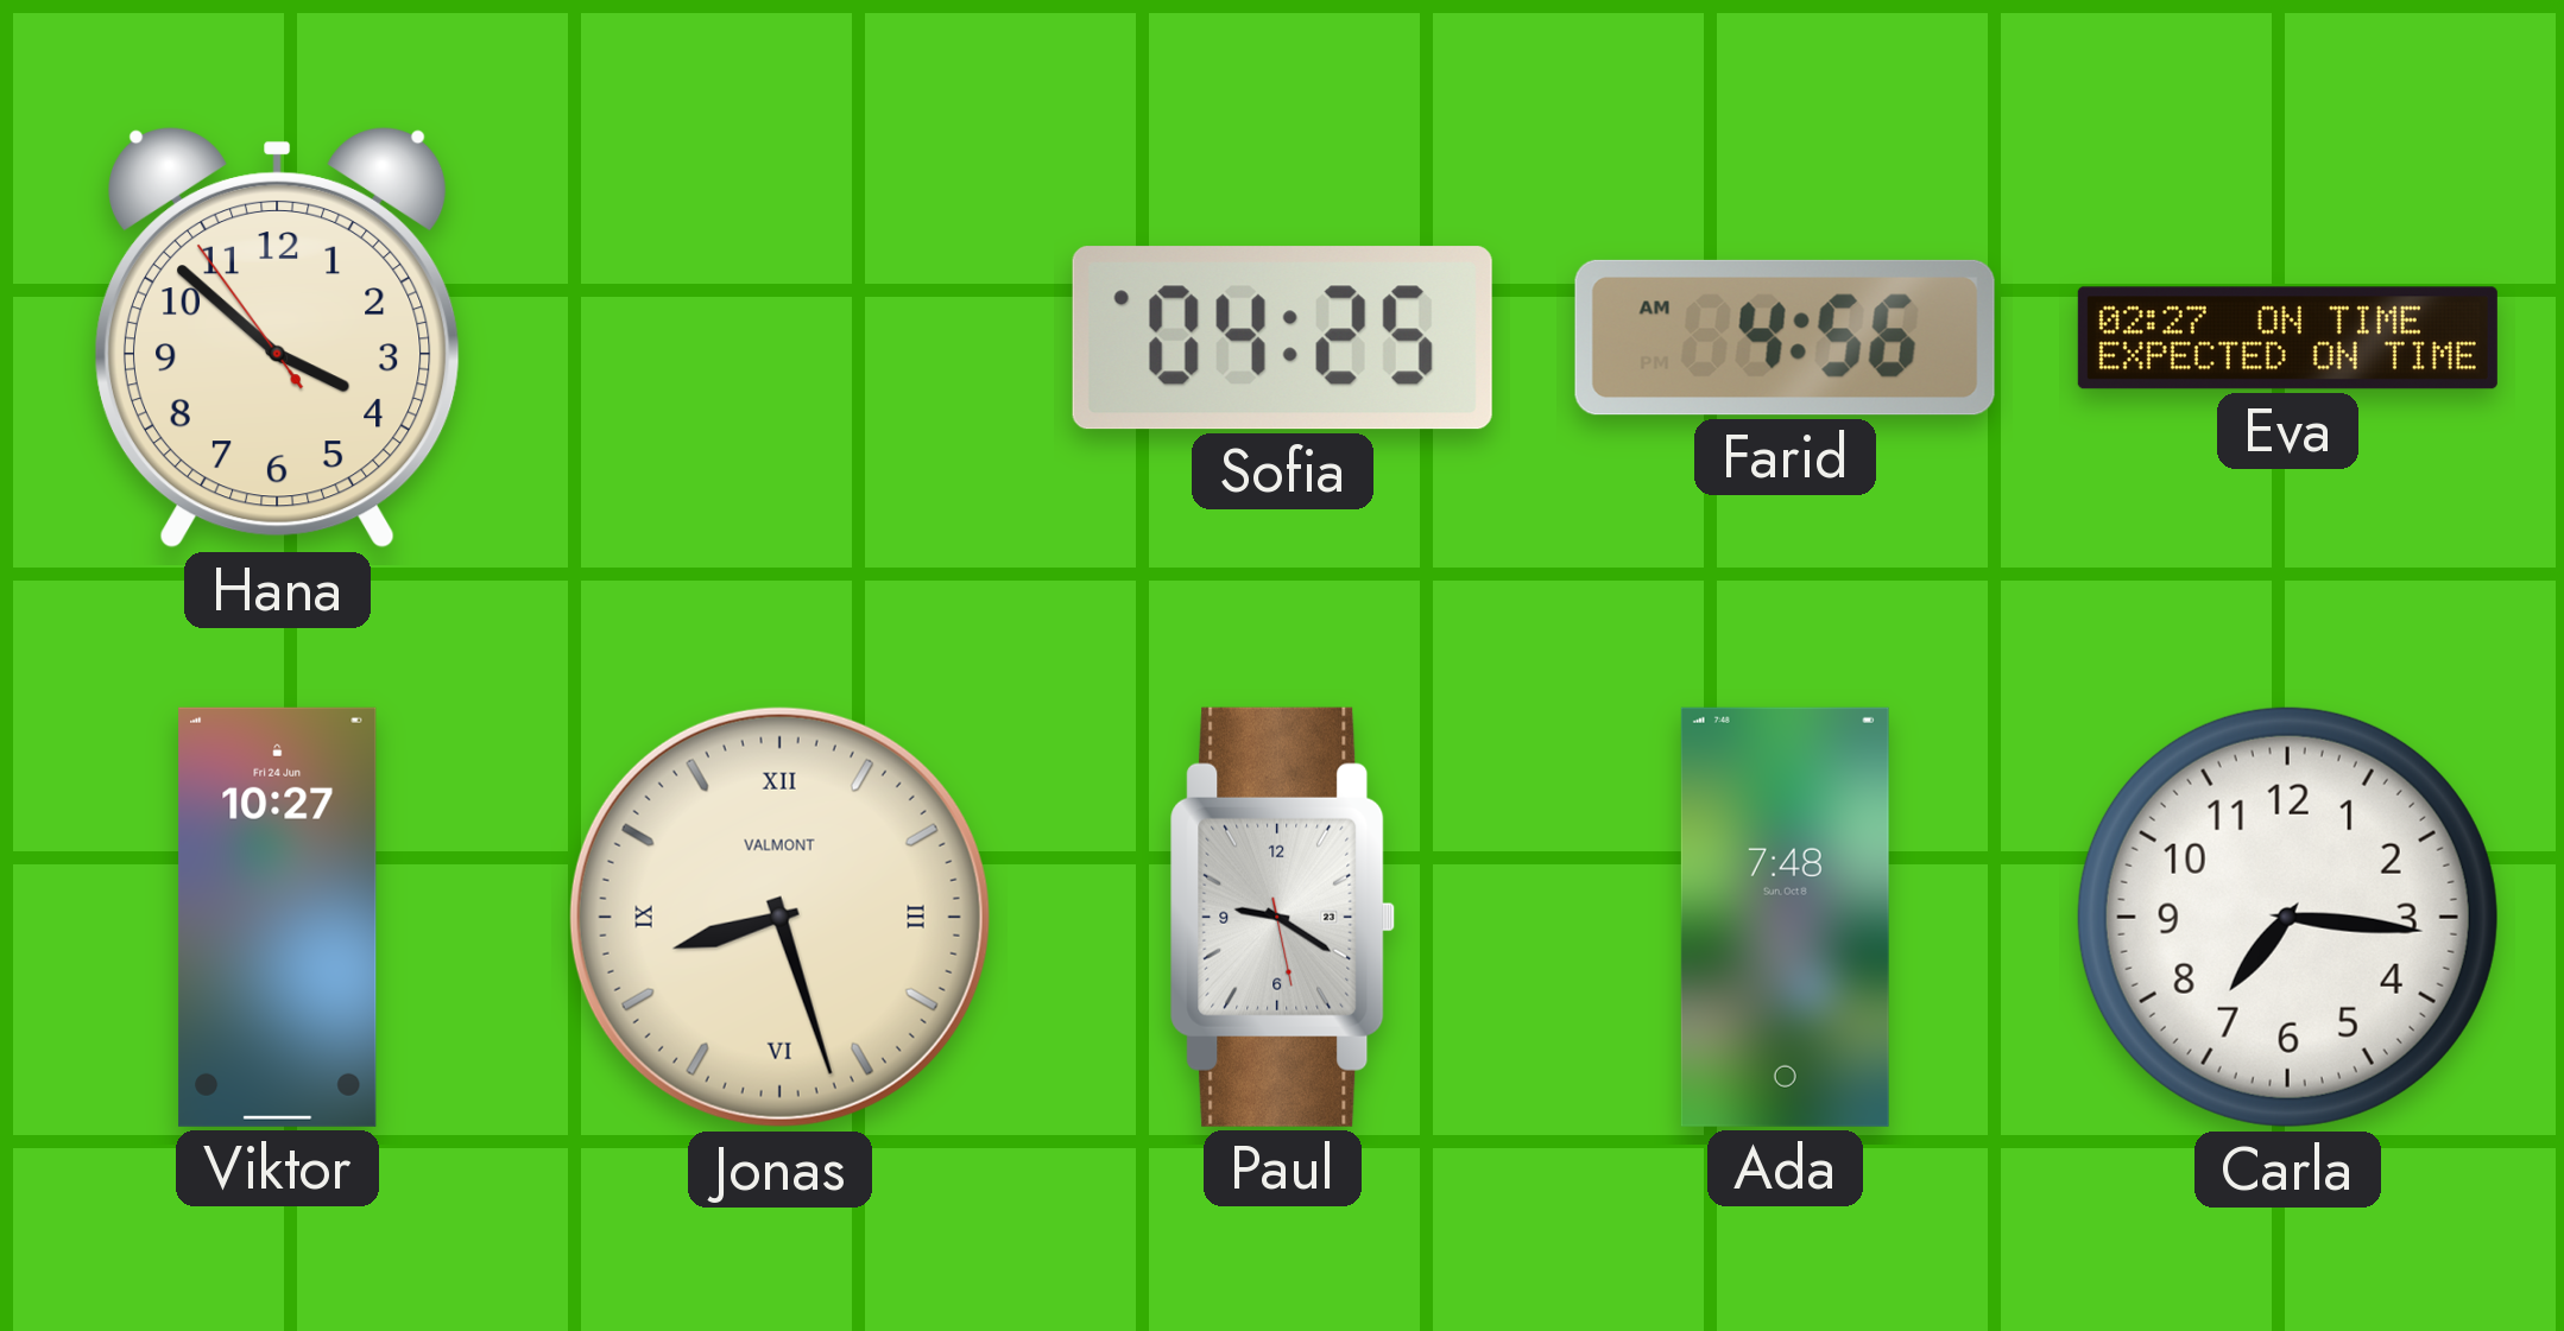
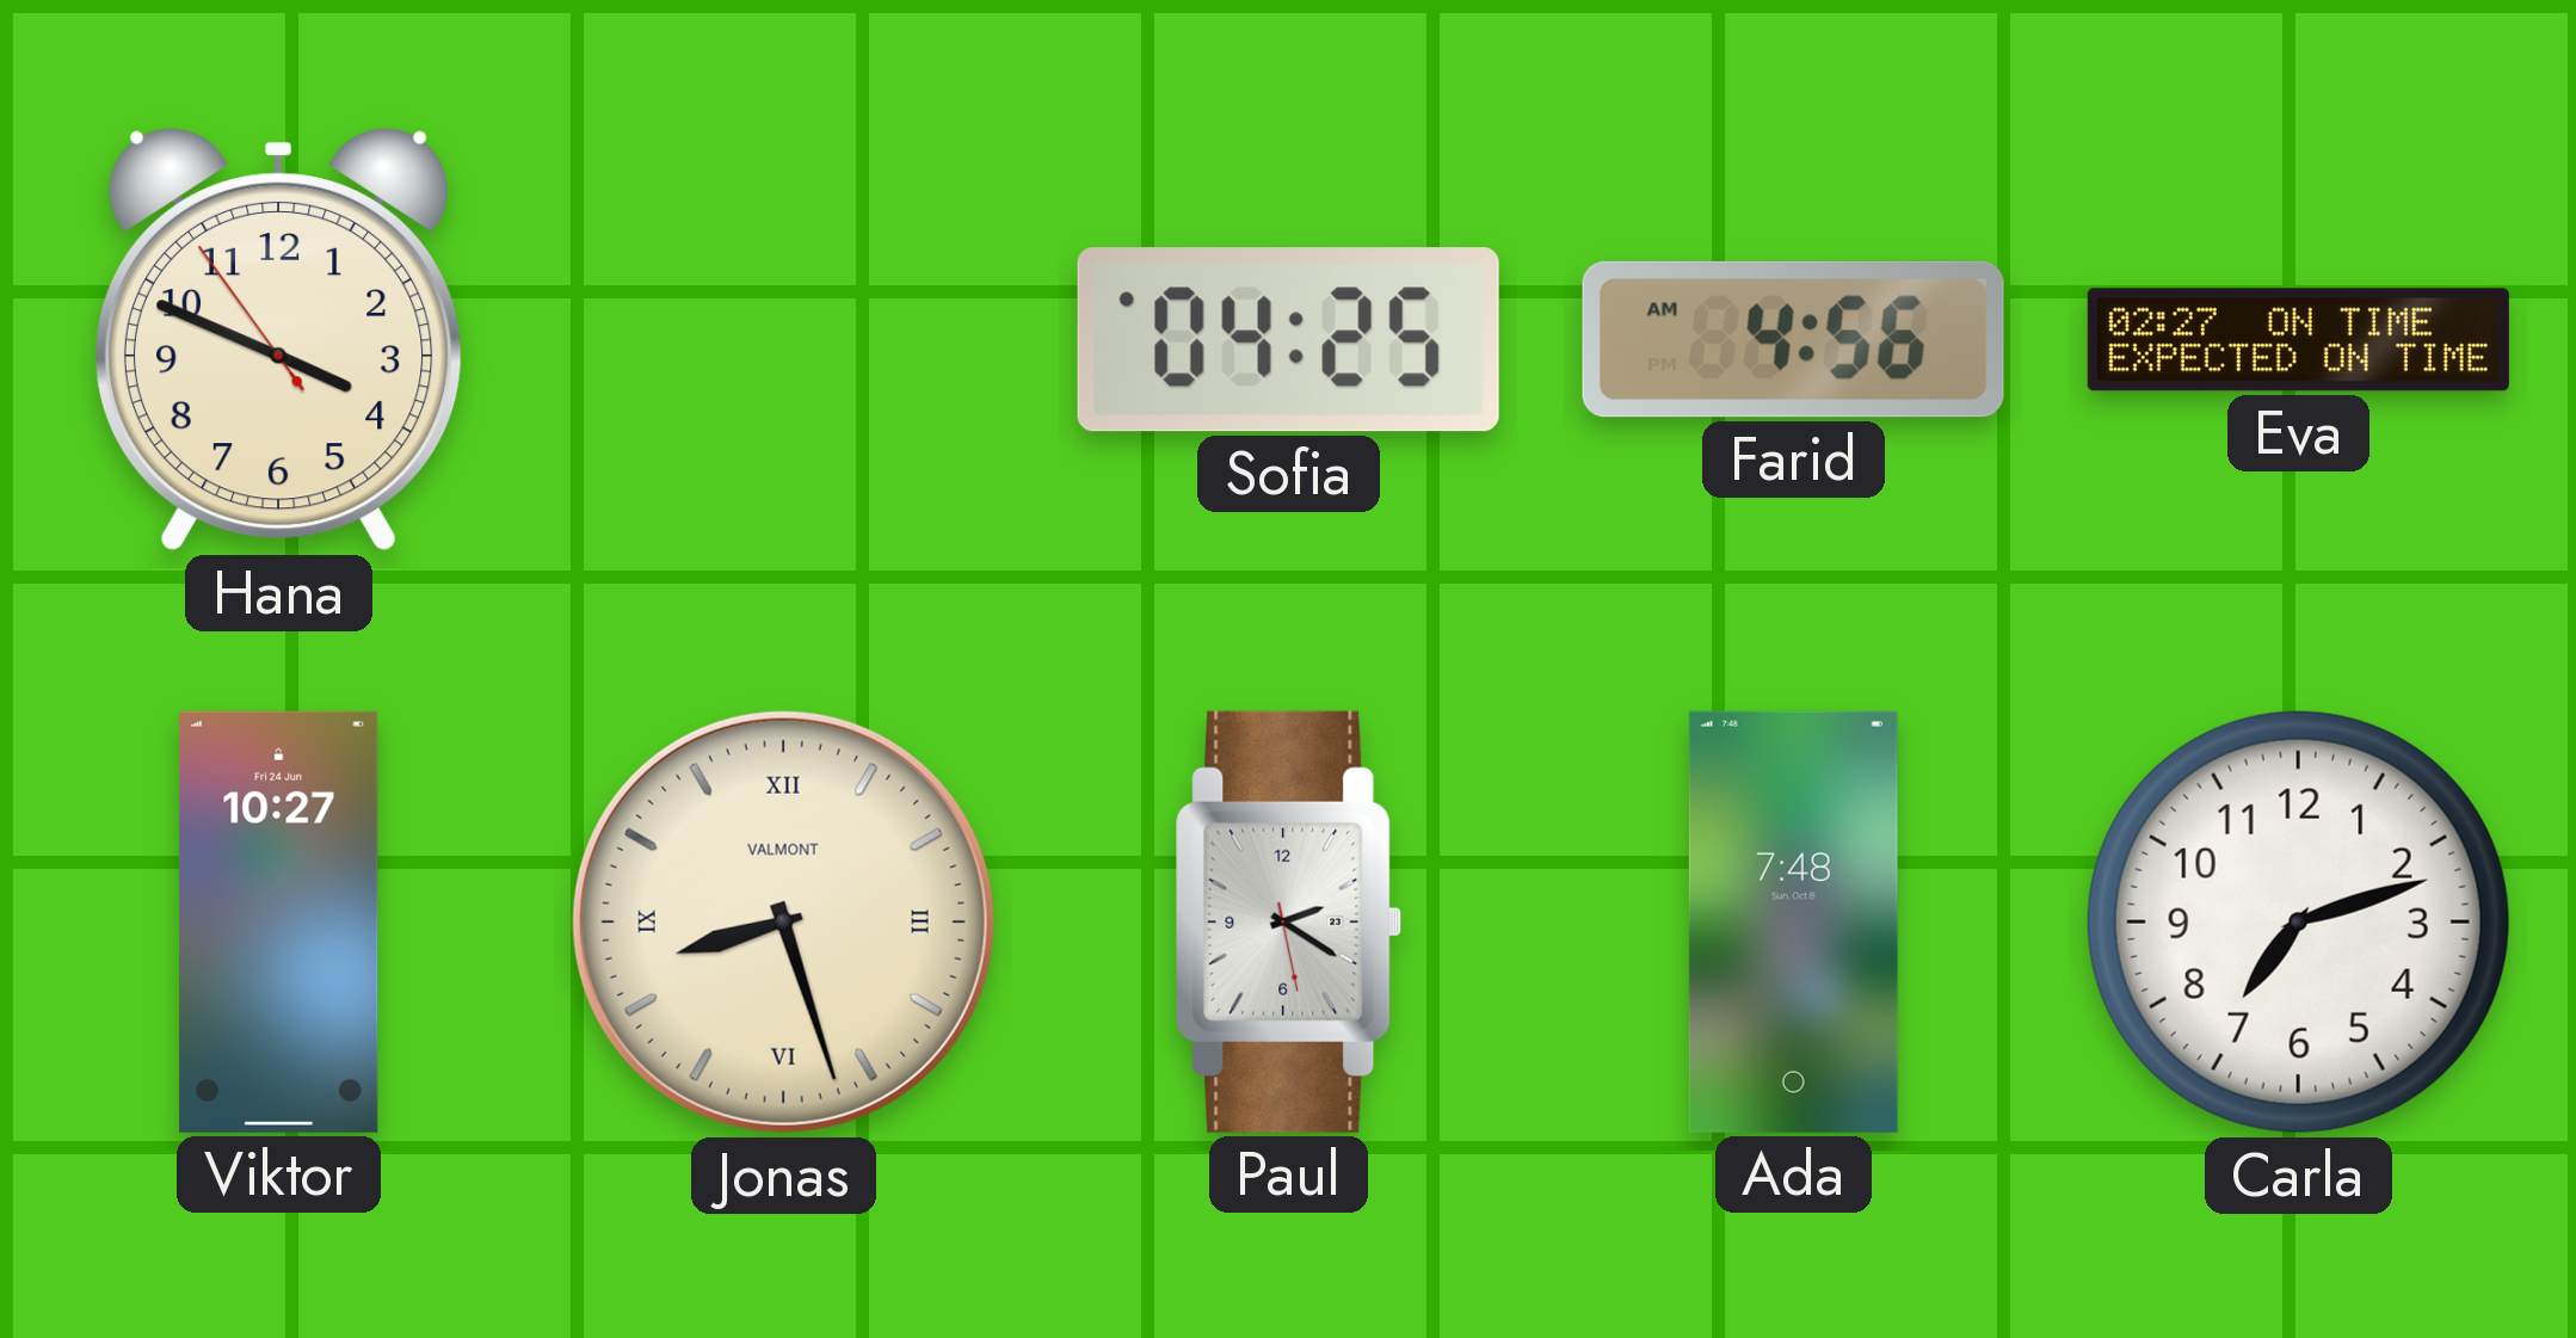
Hana: 3:51 -> 3:48 (278, 339)
Paul: 9:20 -> 2:20 (1289, 921)
Carla: 7:16 -> 7:12 (2298, 921)
